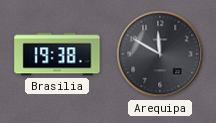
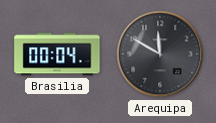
Brasilia: 19:38 -> 00:04 (57, 54)
